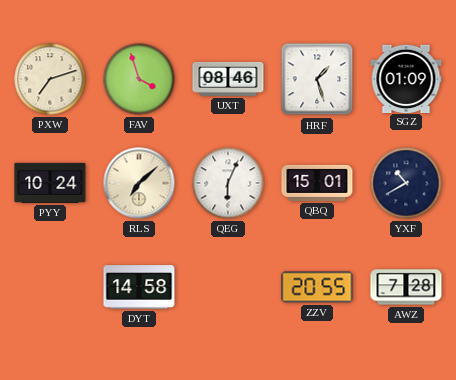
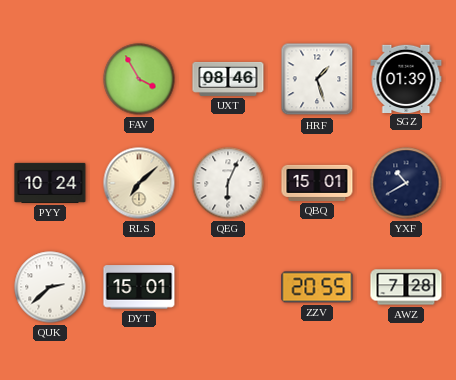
PXW: 7:12 -> none (50, 79)
FAV: 3:57 -> 3:55 (139, 79)
SGZ: 01:09 -> 01:39 (406, 78)
QUK: none -> 2:38 (50, 287)
DYT: 14:58 -> 15:01 (139, 287)
